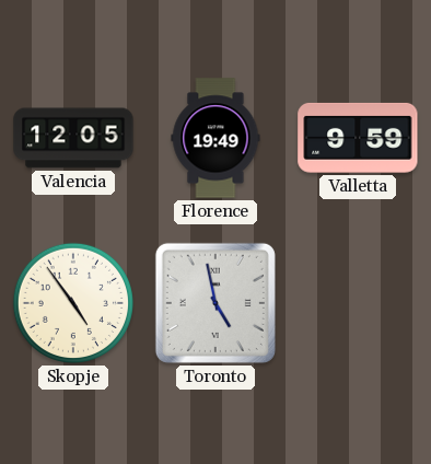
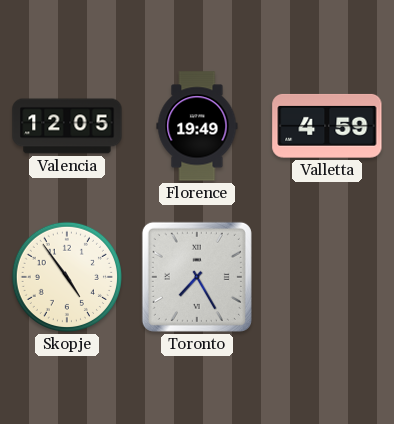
Valletta: 9:59 -> 4:59 (327, 126)
Toronto: 4:58 -> 7:25 (197, 277)
